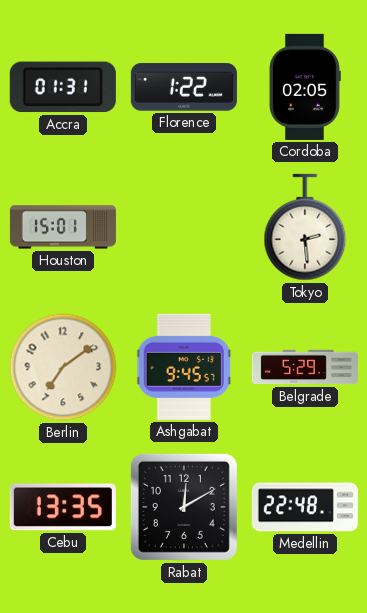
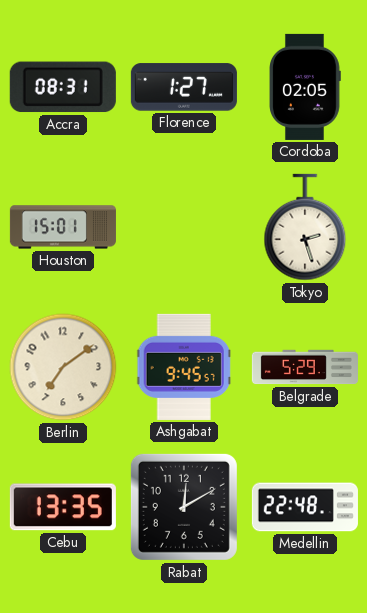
Accra: 01:31 -> 08:31 (63, 87)
Florence: 1:22 -> 1:27 (184, 87)
Tokyo: 2:29 -> 2:27 (305, 227)
